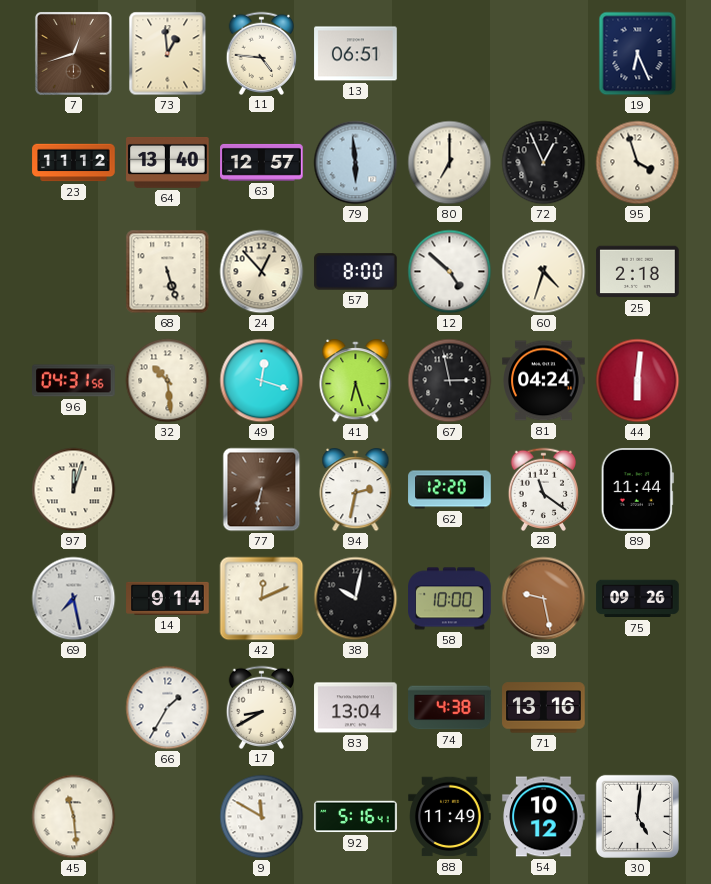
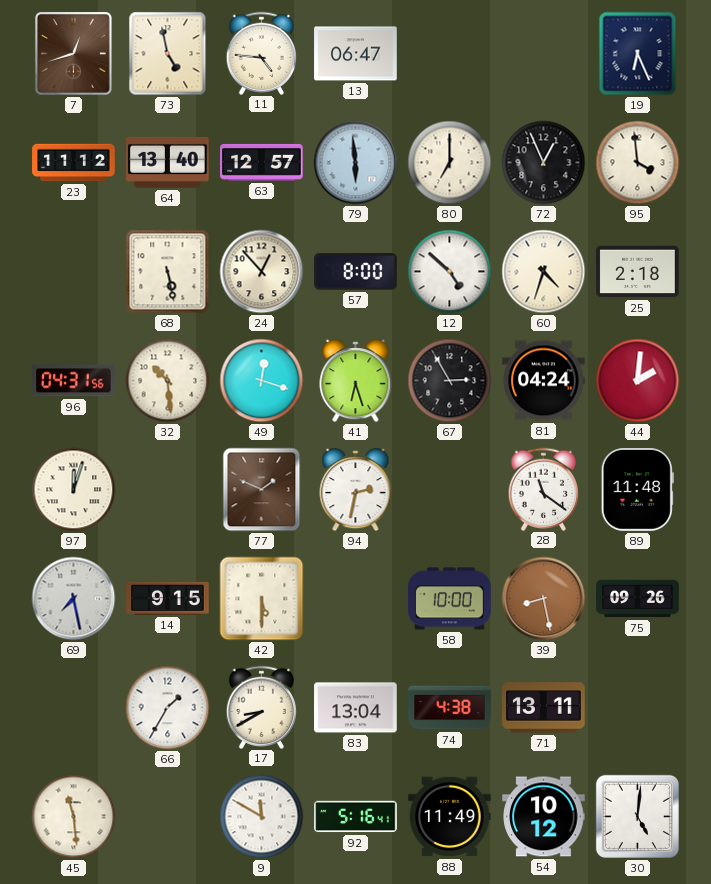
73: 12:59 -> 4:58 (168, 54)
13: 06:51 -> 06:47 (356, 54)
95: 3:57 -> 3:59 (638, 163)
68: 5:27 -> 5:28 (168, 272)
67: 2:58 -> 2:55 (450, 381)
44: 6:01 -> 2:01 (638, 381)
77: 6:32 -> 1:49 (262, 490)
62: 12:20 -> none (450, 490)
89: 11:44 -> 11:48 (637, 490)
14: 9:14 -> 9:15 (168, 598)
42: 12:11 -> 5:30 (262, 599)
38: 10:02 -> none (356, 599)
39: 9:28 -> 8:28 (544, 599)
71: 13:16 -> 13:11 (544, 708)
